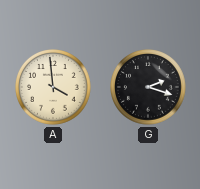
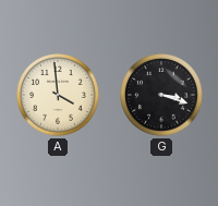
G: 2:18 -> 3:18 (162, 96)
